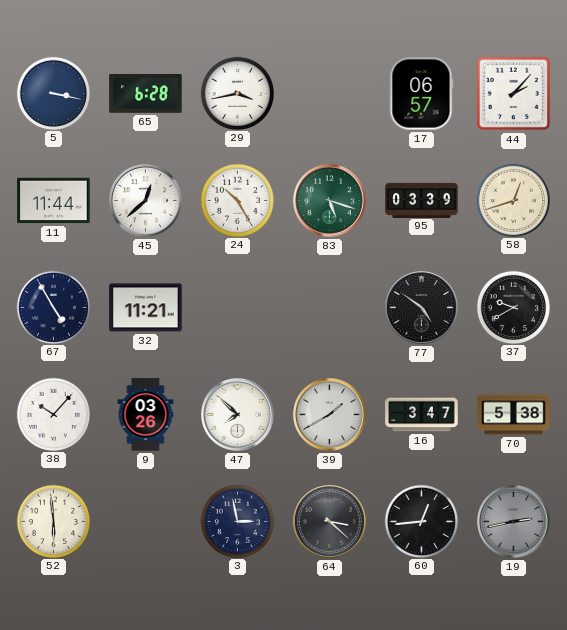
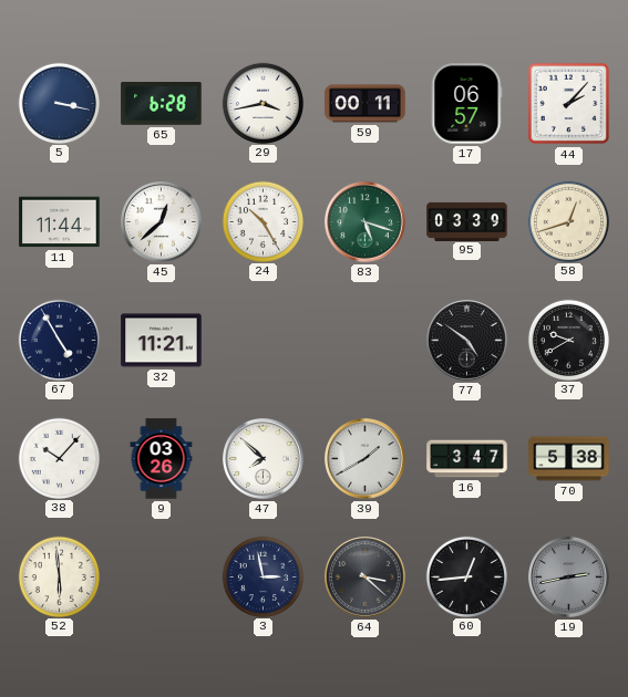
59: none -> 00:11 (366, 104)
